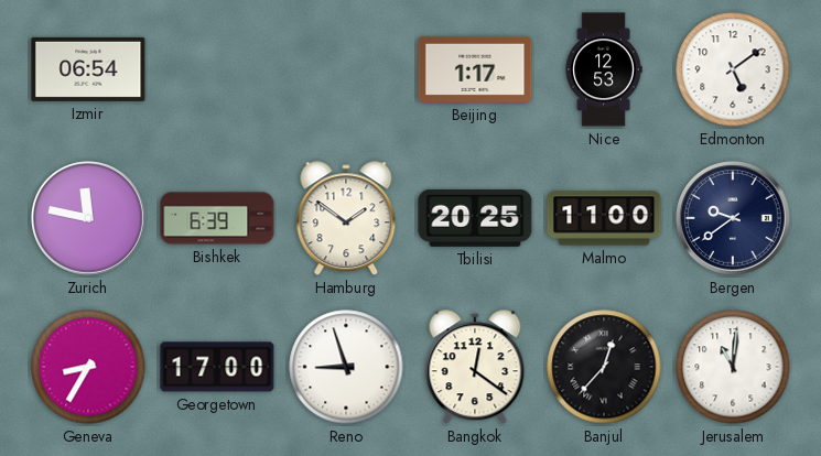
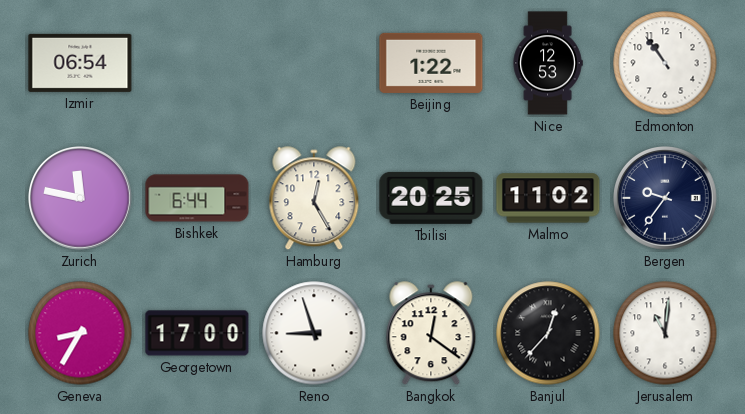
Beijing: 1:17 -> 1:22 (431, 63)
Edmonton: 5:09 -> 10:54 (665, 63)
Bishkek: 6:39 -> 6:44 (197, 198)
Hamburg: 1:51 -> 12:25 (314, 199)
Malmo: 11:00 -> 11:02 (548, 198)
Bergen: 9:39 -> 9:36 (666, 199)
